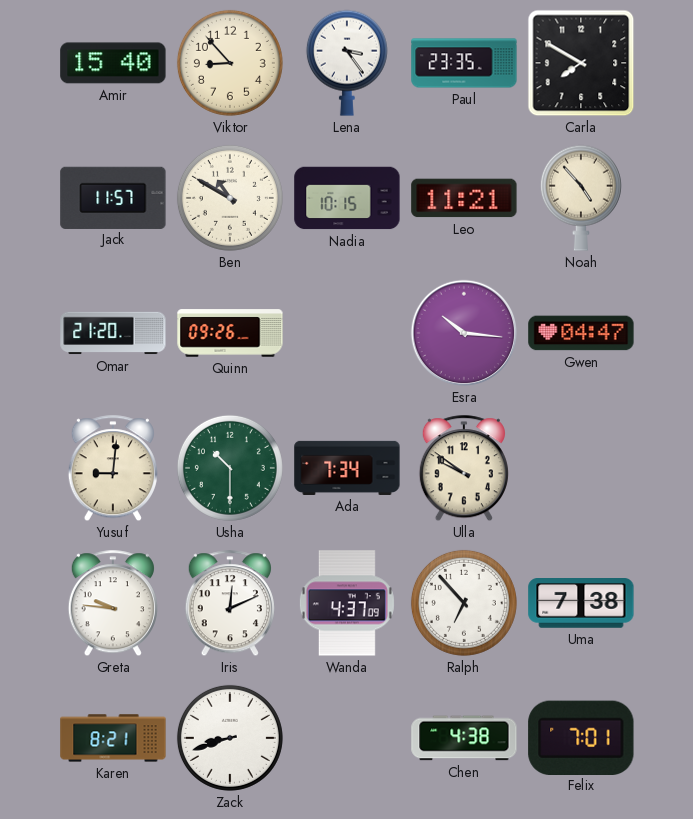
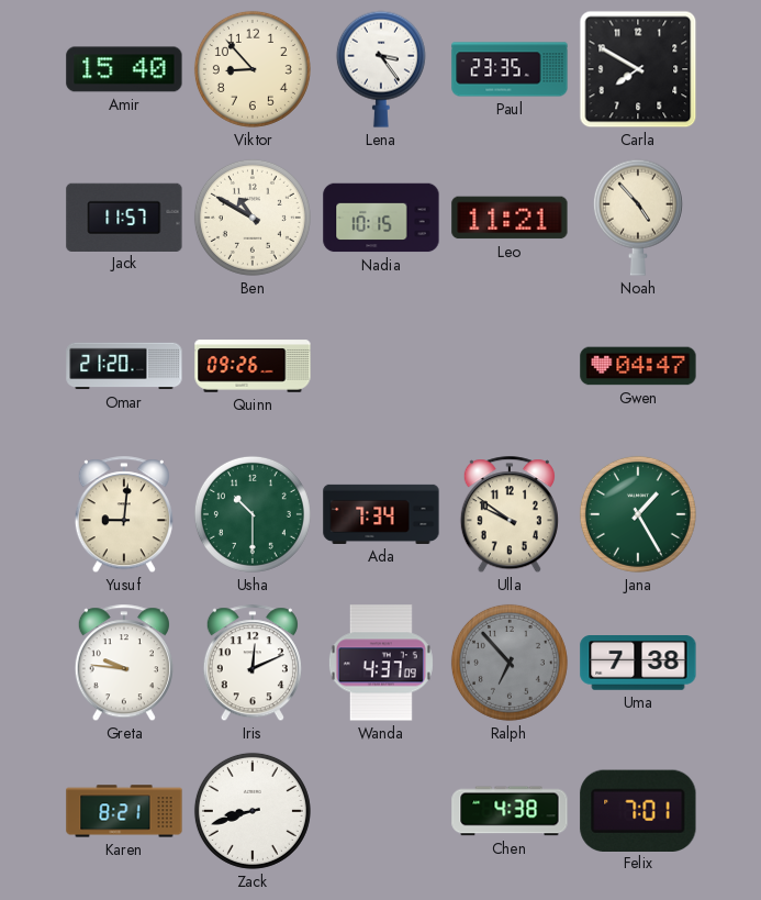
Esra: 10:16 -> none (464, 333)
Jana: none -> 1:25 (638, 514)
Ralph dial: white -> grey (510, 663)
